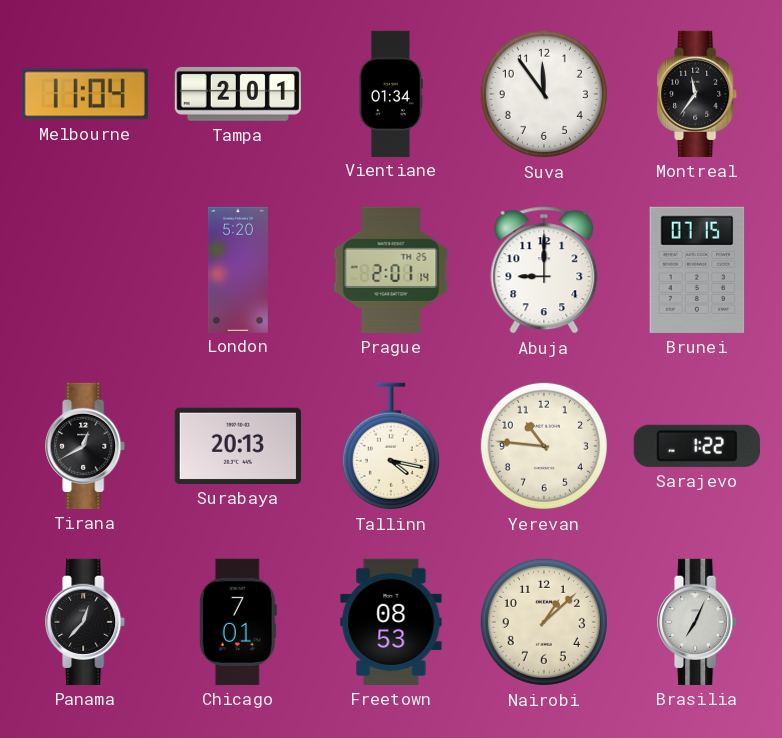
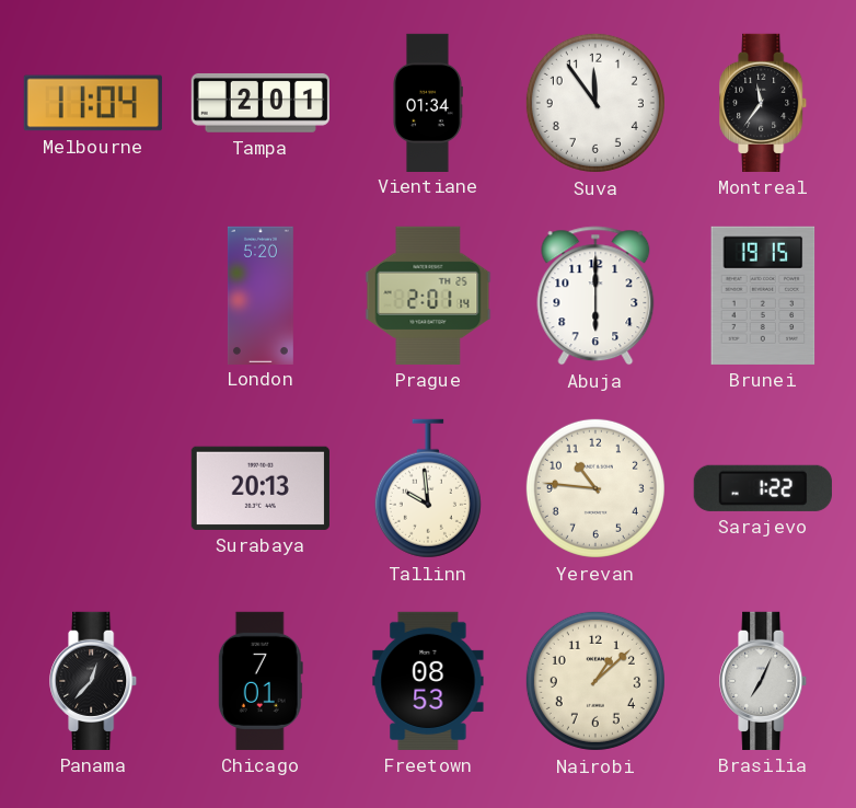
Abuja: 9:00 -> 6:00 (595, 296)
Brunei: 07:15 -> 19:15 (763, 296)
Tirana: 12:40 -> none (86, 446)
Tallinn: 4:17 -> 9:59 (428, 488)
